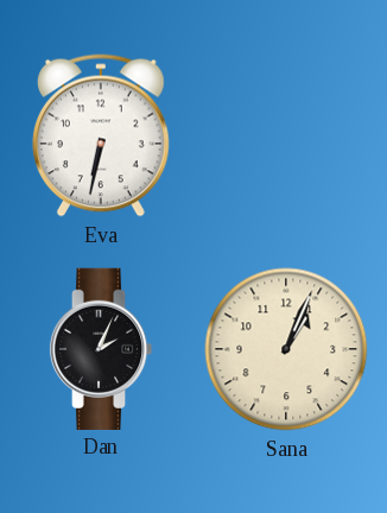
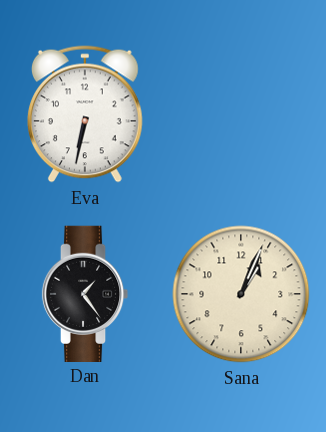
Dan: 2:04 -> 1:24 (85, 293)
